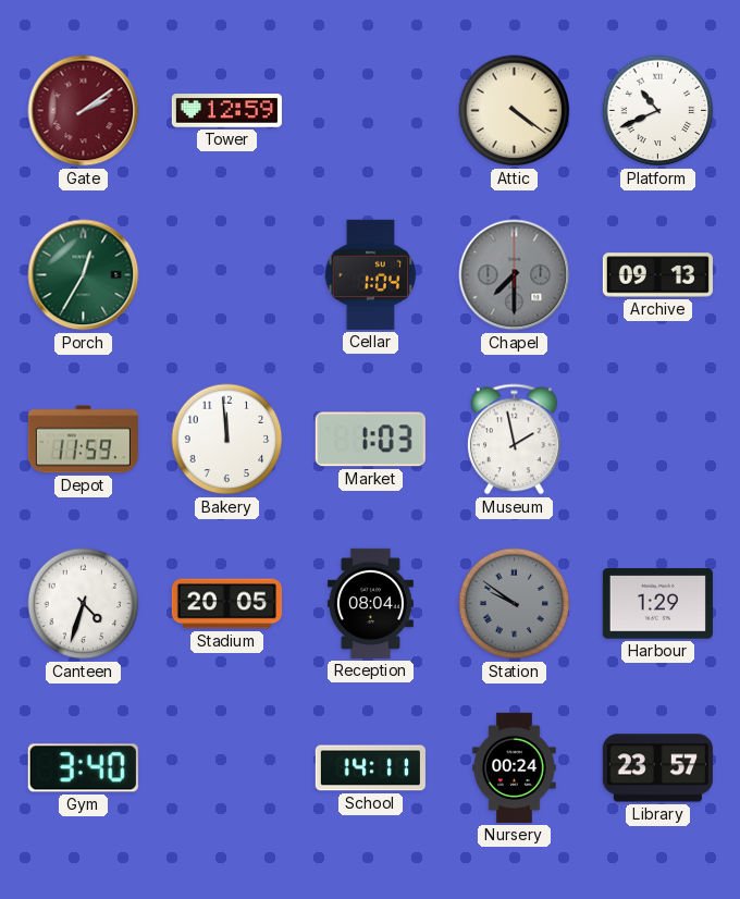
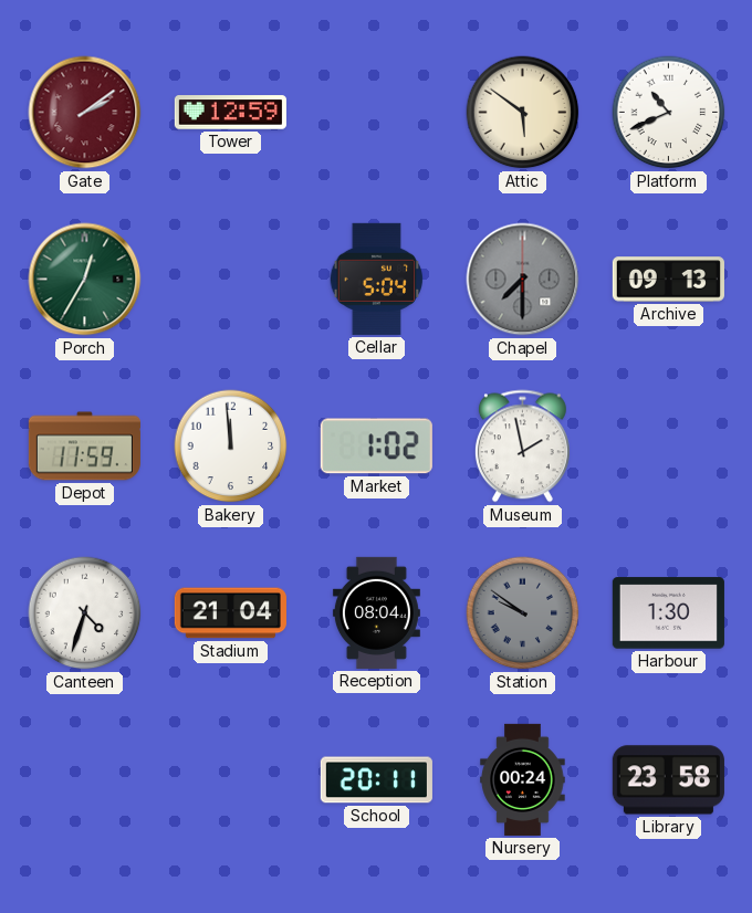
Attic: 4:21 -> 5:51 (523, 113)
Cellar: 1:04 -> 5:04 (376, 279)
Market: 1:03 -> 1:02 (376, 447)
Stadium: 20:05 -> 21:04 (230, 613)
Harbour: 1:29 -> 1:30 (668, 613)
Gym: 3:40 -> none (83, 768)
School: 14:11 -> 20:11 (376, 780)
Library: 23:57 -> 23:58 (668, 780)
